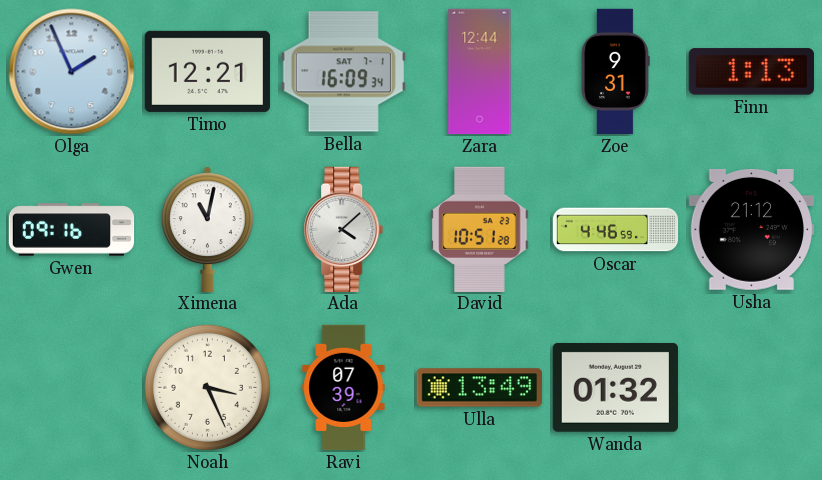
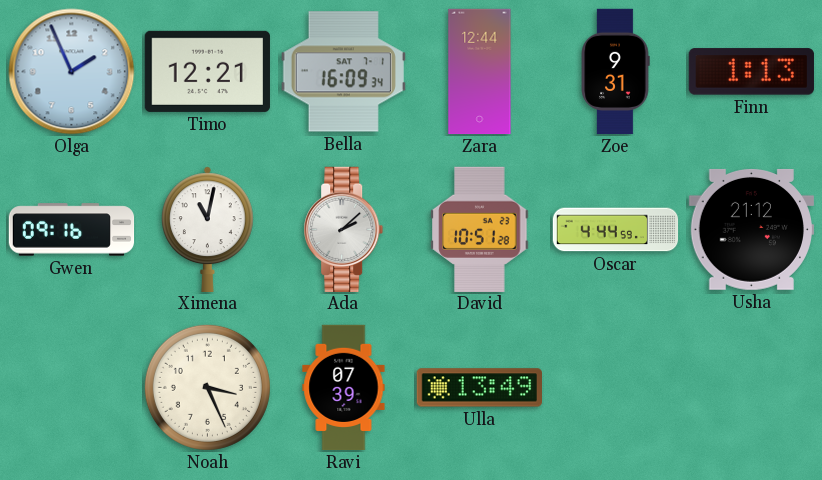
Ada: 4:08 -> 2:08 (344, 229)
Oscar: 4:46 -> 4:44 (616, 230)
Wanda: 01:32 -> none (615, 387)
